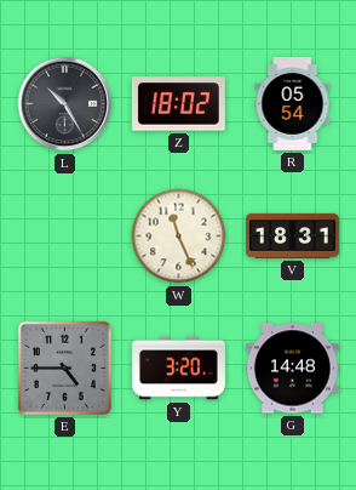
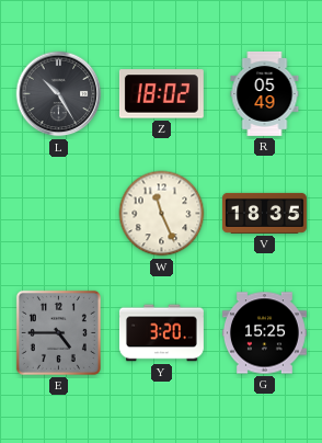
R: 05:54 -> 05:49 (265, 93)
V: 18:31 -> 18:35 (264, 213)
G: 14:48 -> 15:25 (264, 333)
